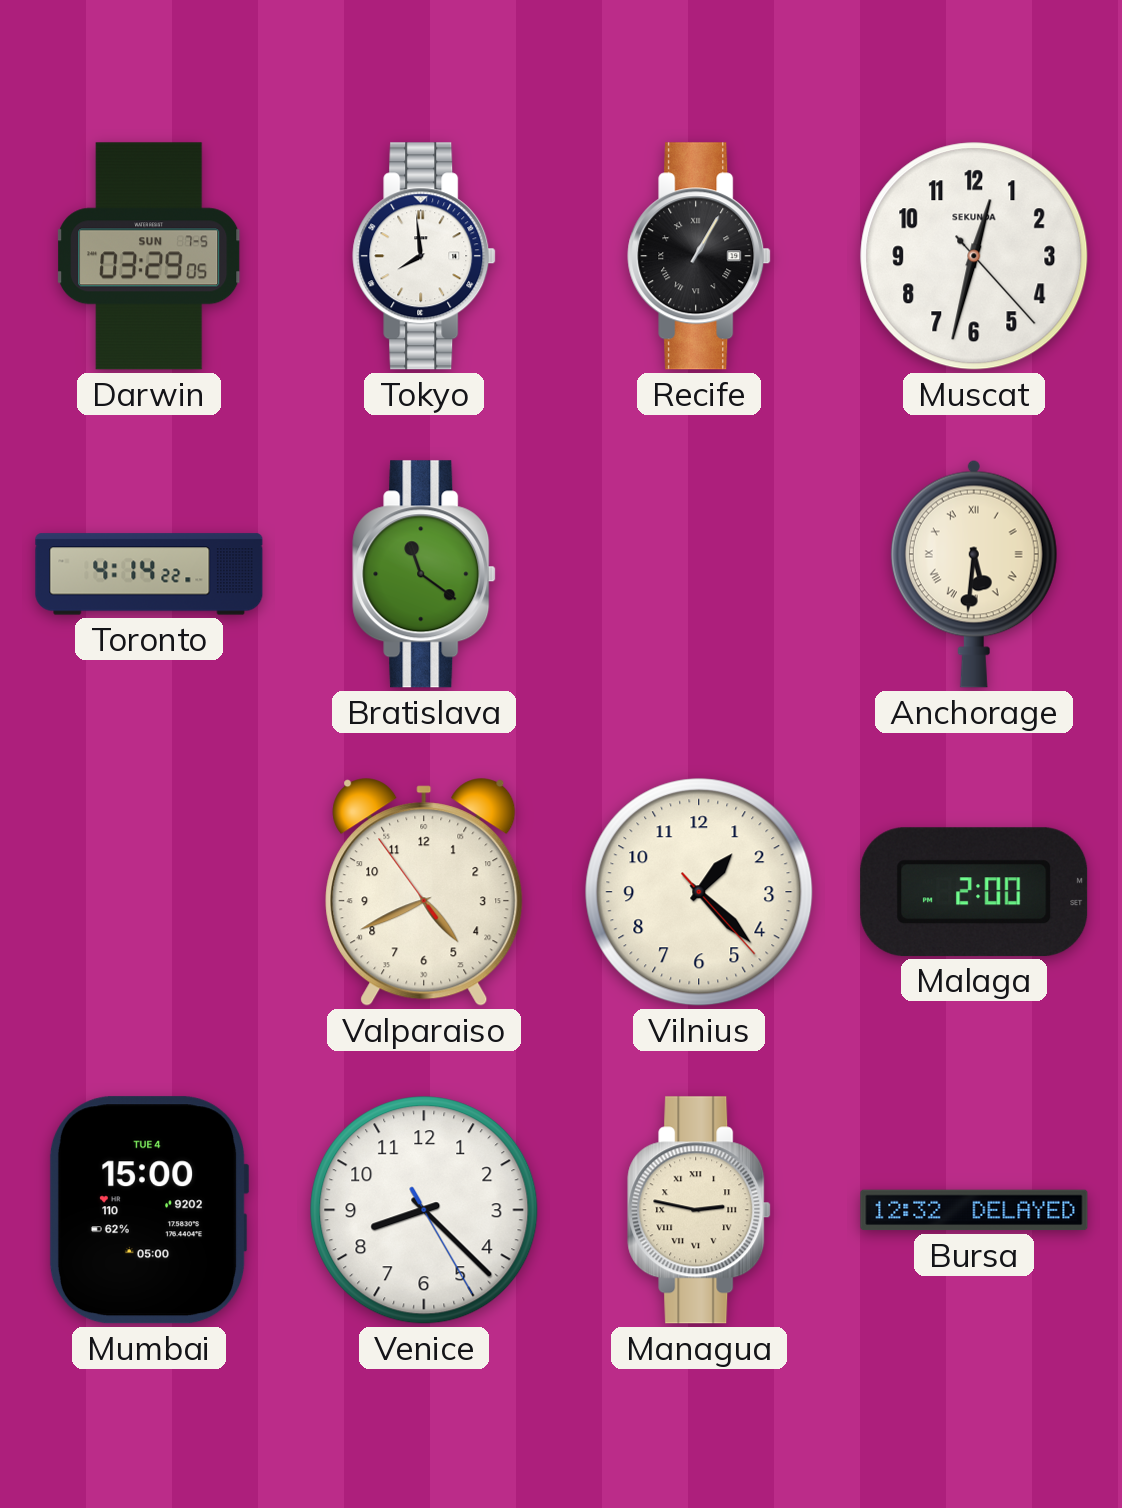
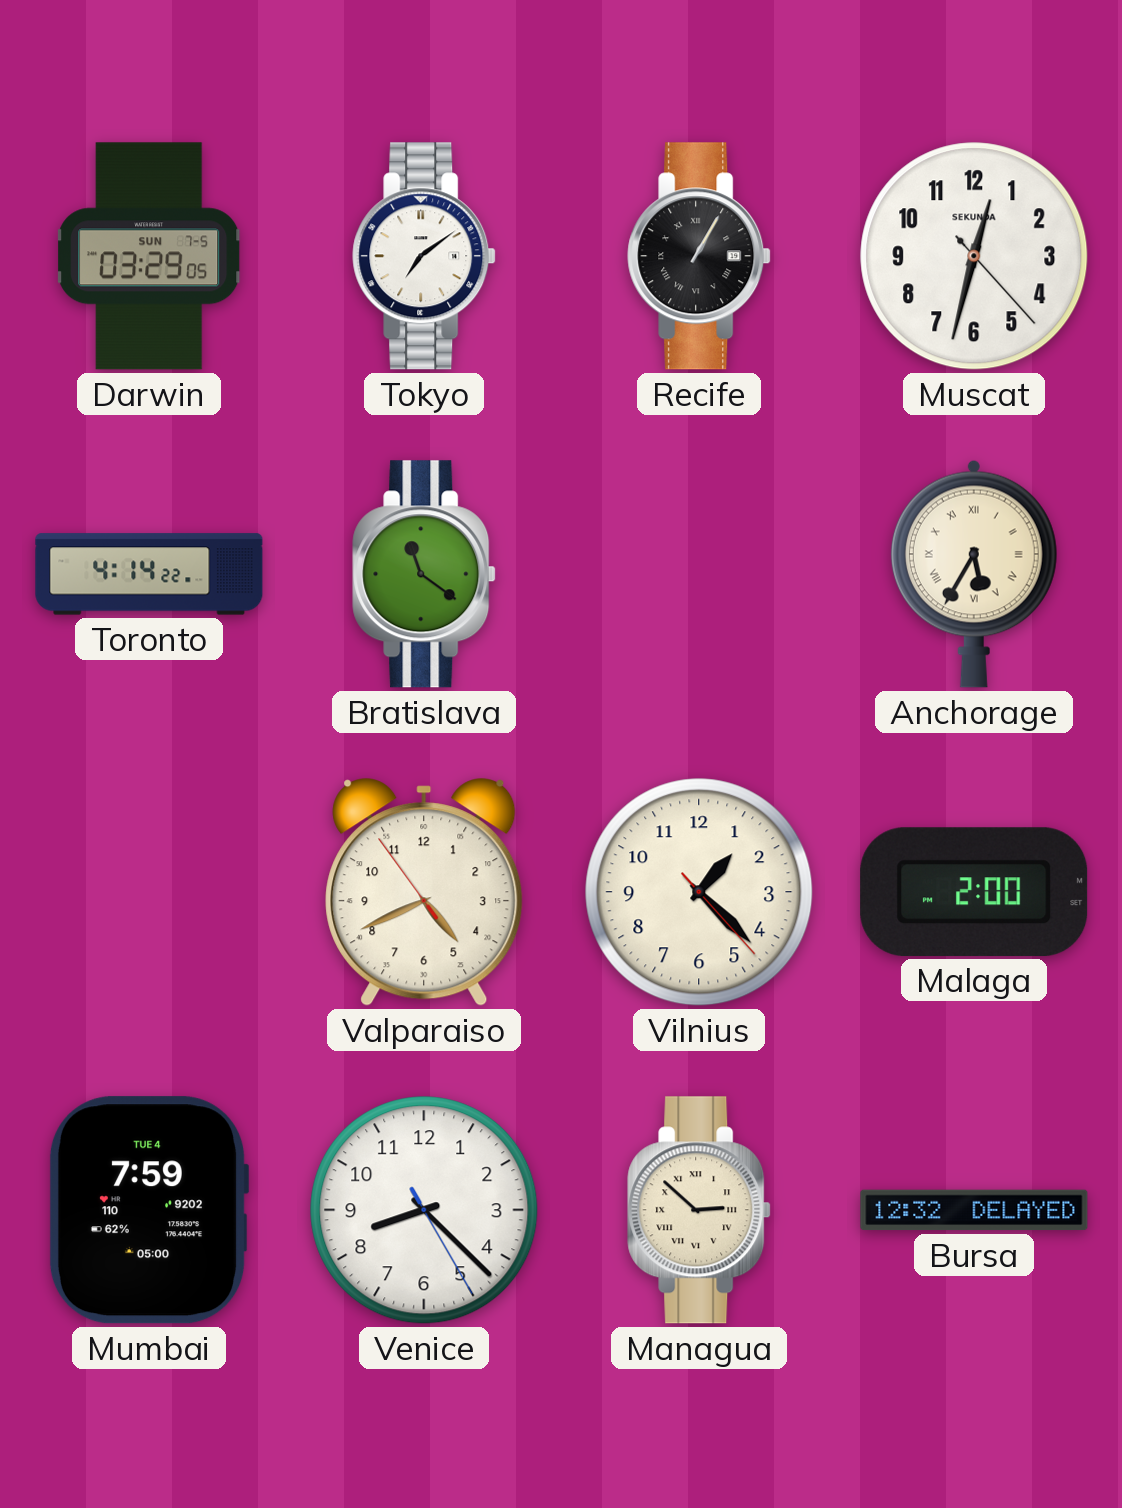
Tokyo: 7:59 -> 7:09 (424, 256)
Anchorage: 5:31 -> 5:35 (974, 574)
Mumbai: 15:00 -> 7:59 (149, 1210)
Managua: 2:47 -> 2:52 (699, 1210)
